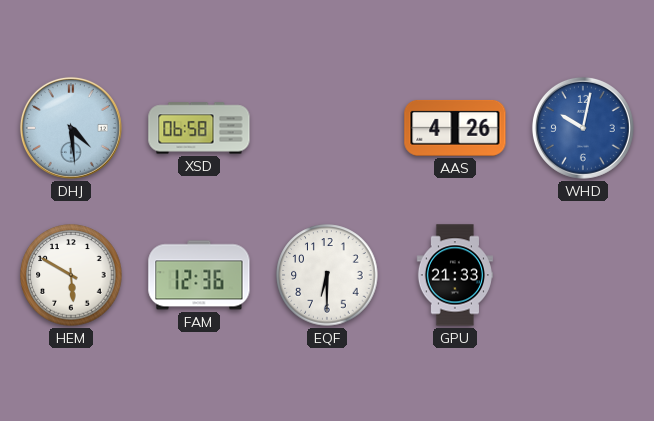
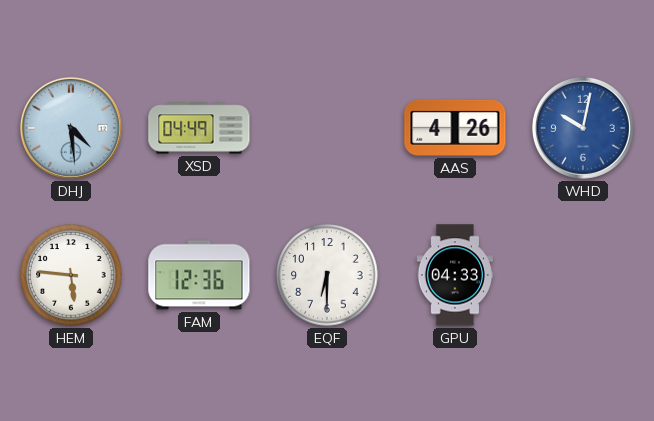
XSD: 06:58 -> 04:49 (199, 128)
HEM: 5:50 -> 5:46 (71, 275)
GPU: 21:33 -> 04:33 (454, 275)
